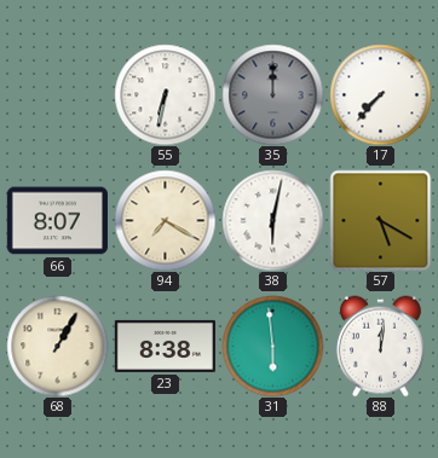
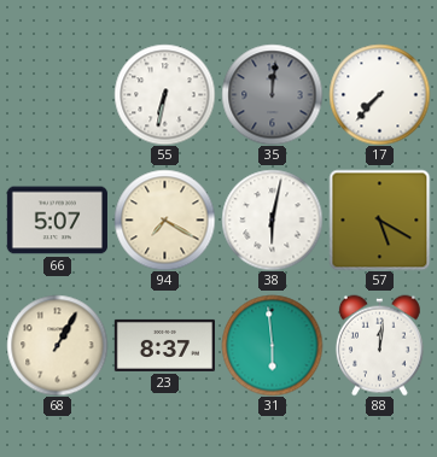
35: 12:00 -> 12:01 (272, 94)
66: 8:07 -> 5:07 (57, 221)
23: 8:38 -> 8:37 (164, 345)
